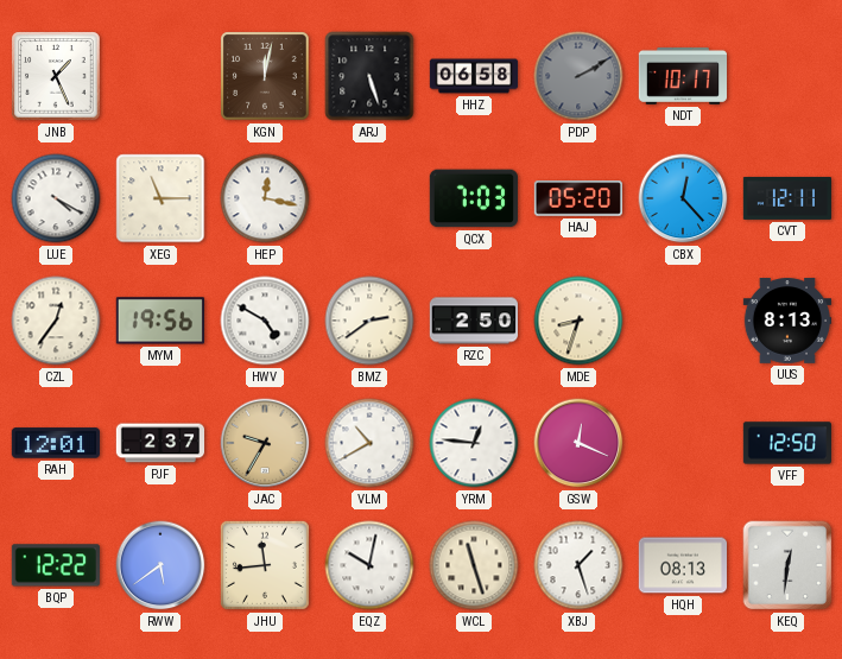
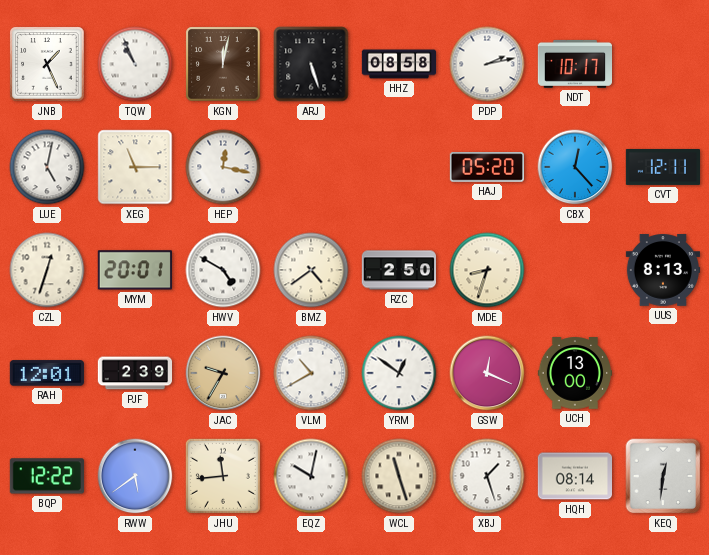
TQW: none -> 10:56 (135, 64)
HHZ: 06:58 -> 08:58 (399, 64)
PDP: 2:10 -> 2:13 (487, 64)
PDP dial: grey -> white (487, 64)
LUE: 4:20 -> 5:02 (47, 167)
QCX: 7:03 -> none (474, 198)
CZL: 12:36 -> 12:33 (47, 270)
MYM: 19:56 -> 20:01 (135, 270)
BMZ: 2:39 -> 4:39 (311, 270)
PJF: 2:37 -> 2:39 (135, 373)
YRM: 12:46 -> 12:51 (399, 373)
UCH: none -> 13:00 (574, 373)
VFF: 12:50 -> none (786, 443)
HQH: 08:13 -> 08:14 (574, 476)
